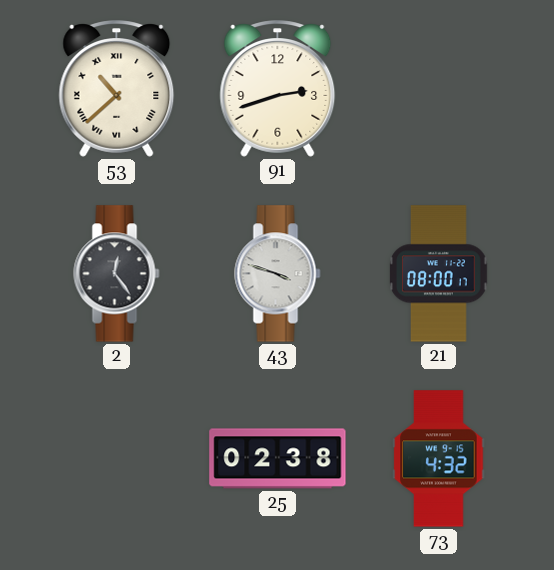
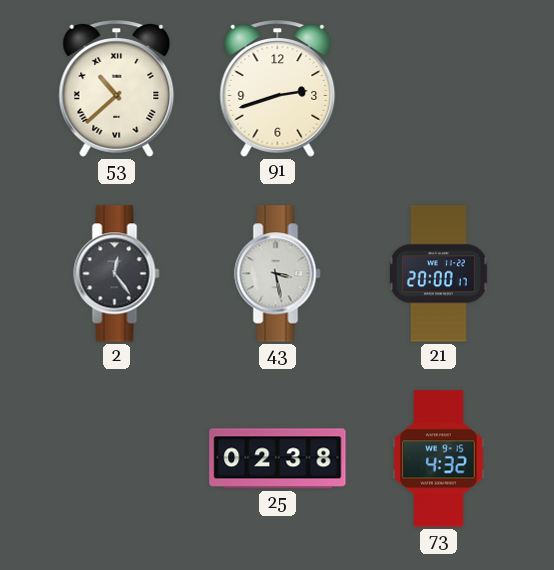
43: 3:48 -> 3:28 (278, 274)
21: 08:00 -> 20:00 (439, 274)
